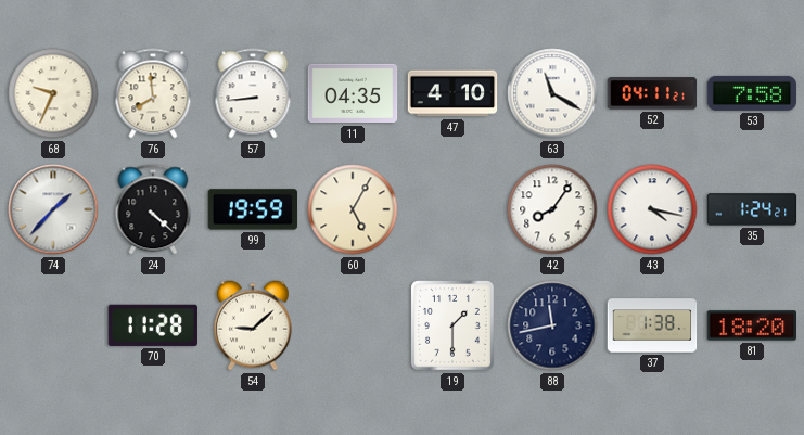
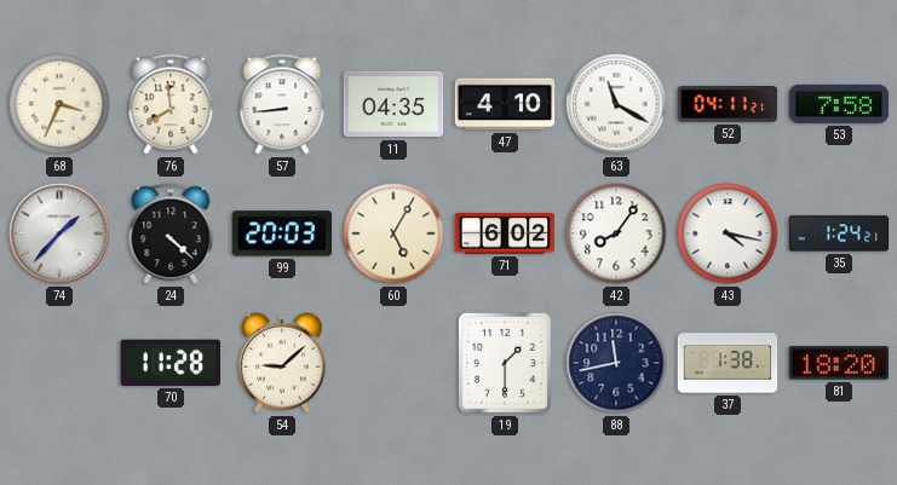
68: 9:34 -> 3:34 (59, 104)
99: 19:59 -> 20:03 (282, 233)
71: none -> 6:02 (505, 233)
